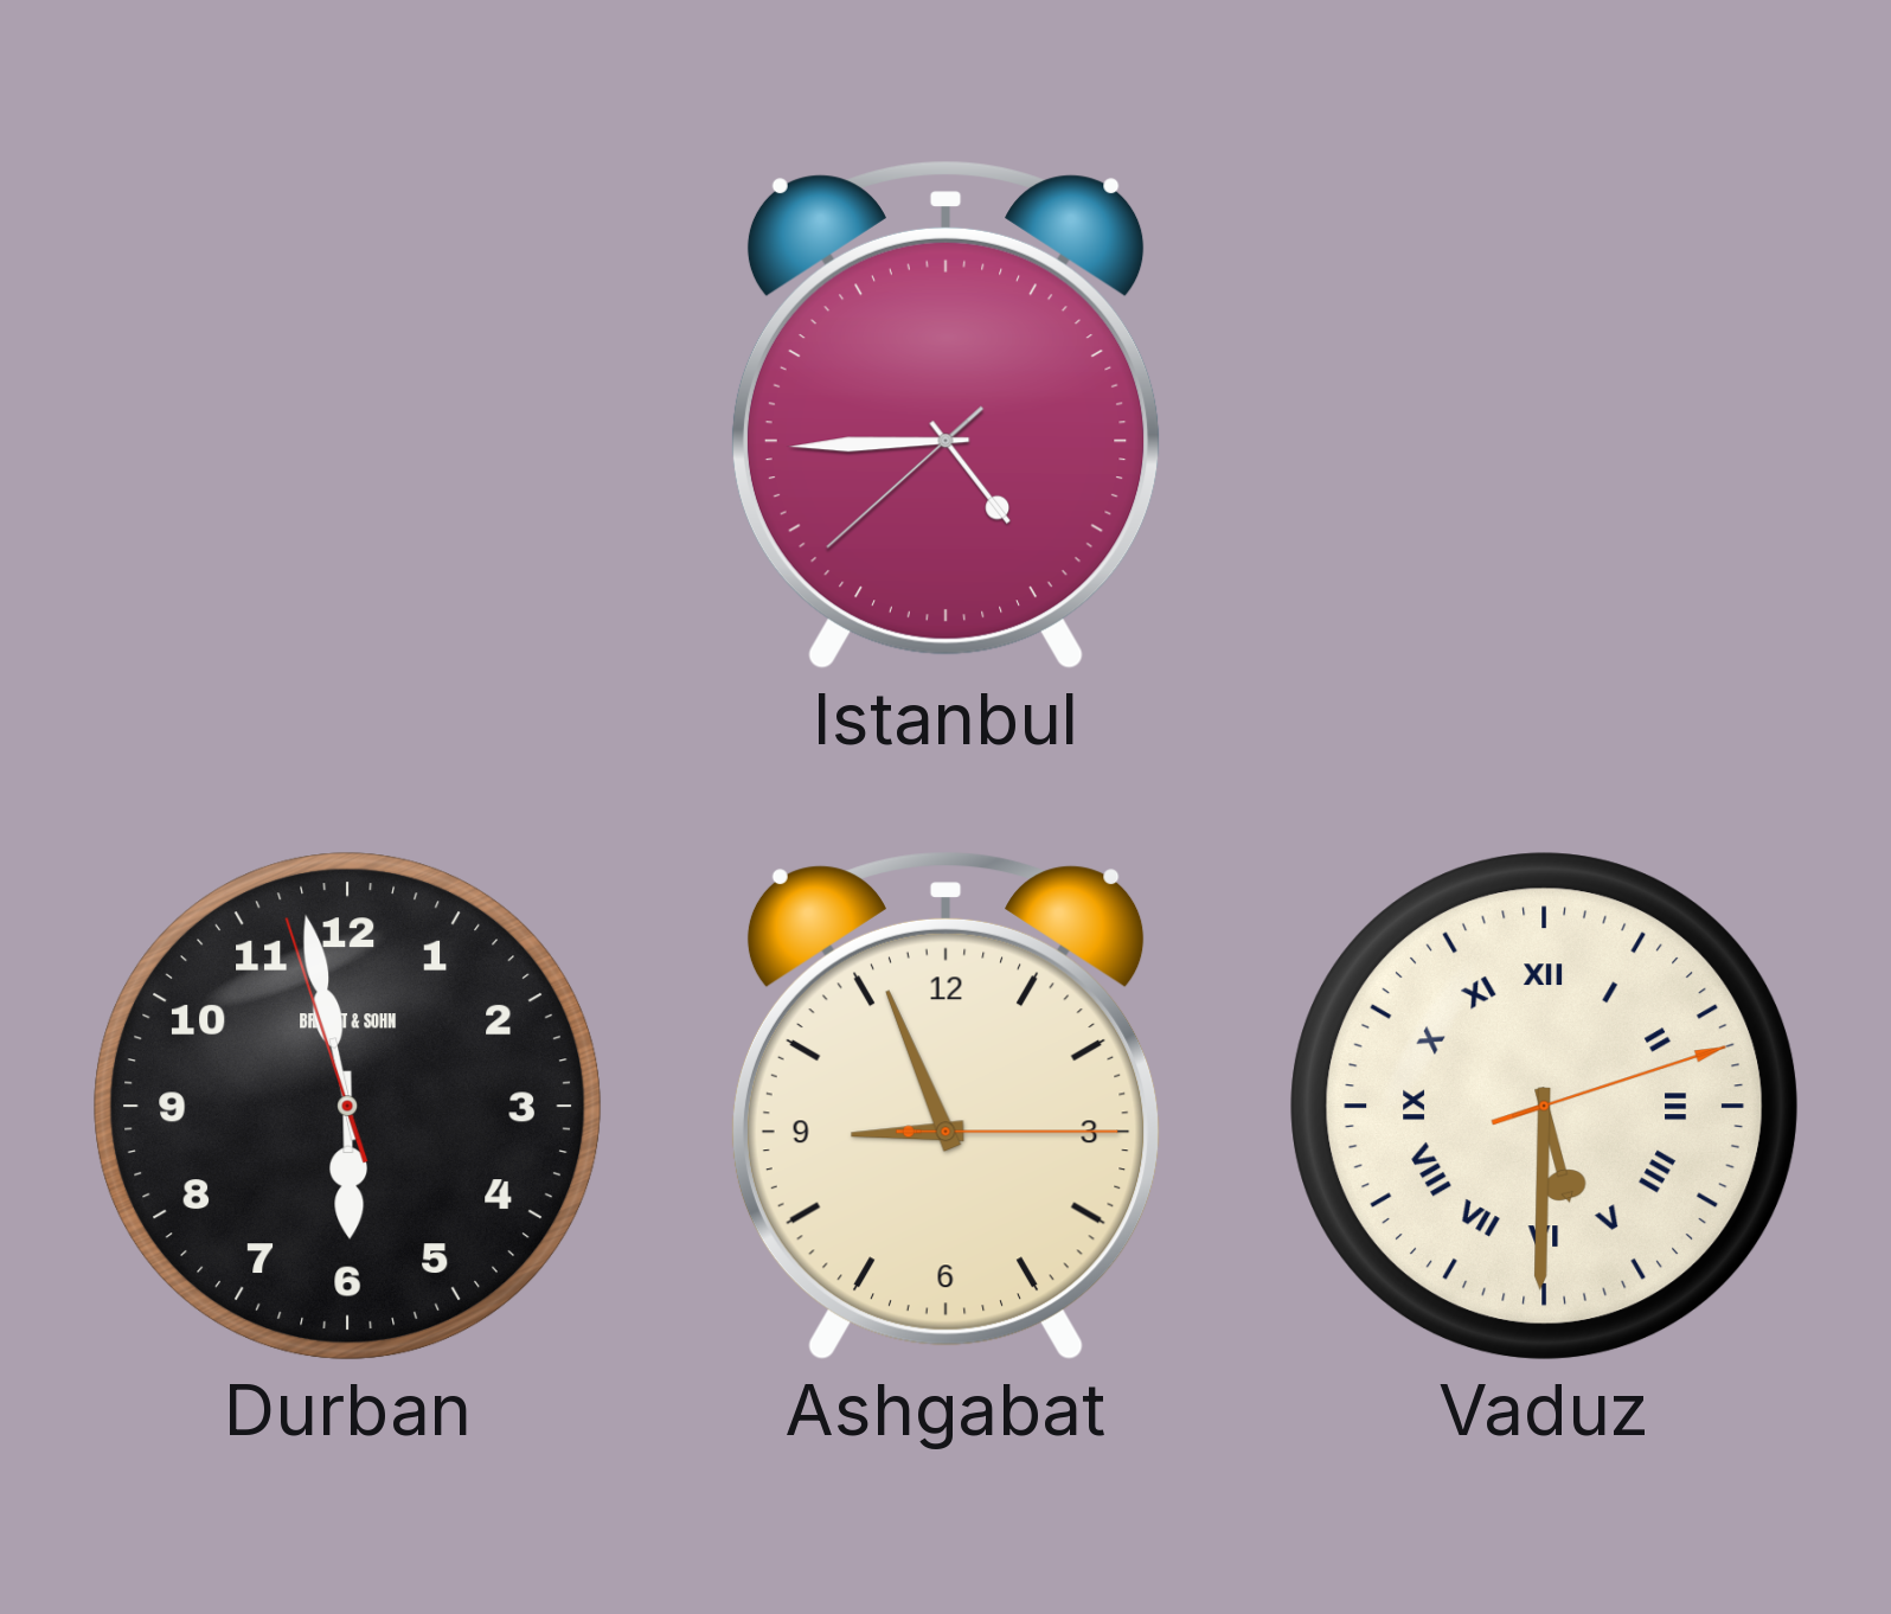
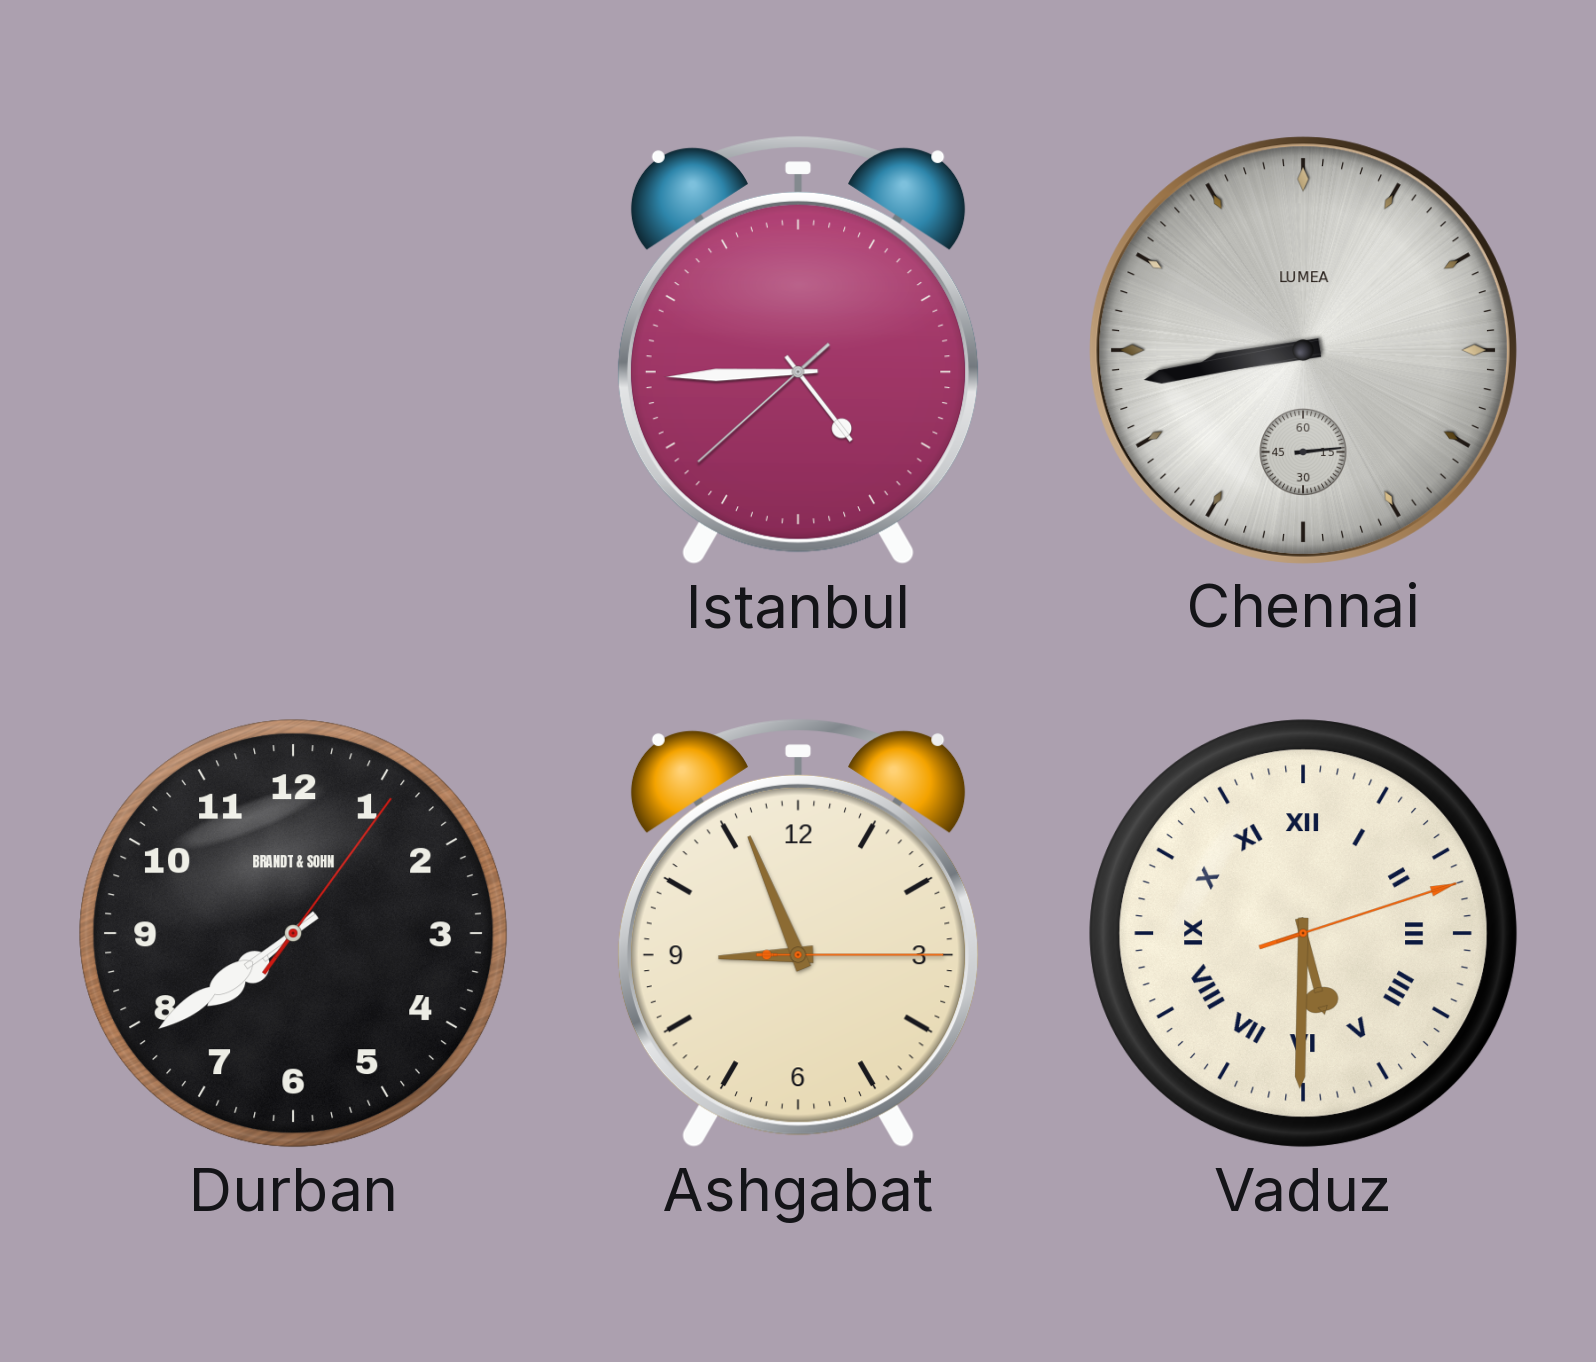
Chennai: none -> 8:43 (1303, 350)
Durban: 5:57 -> 7:39 (294, 934)
